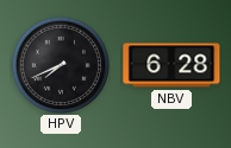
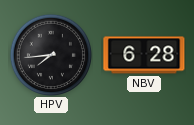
HPV: 7:41 -> 7:44 (50, 54)
